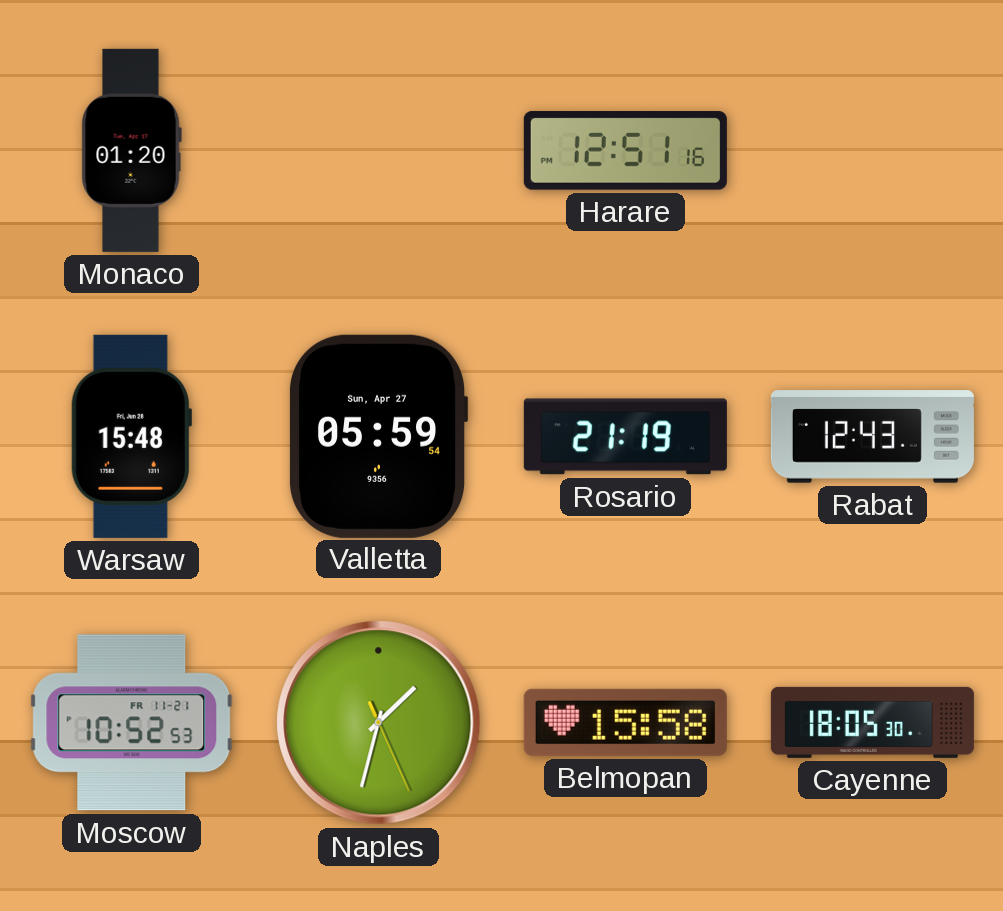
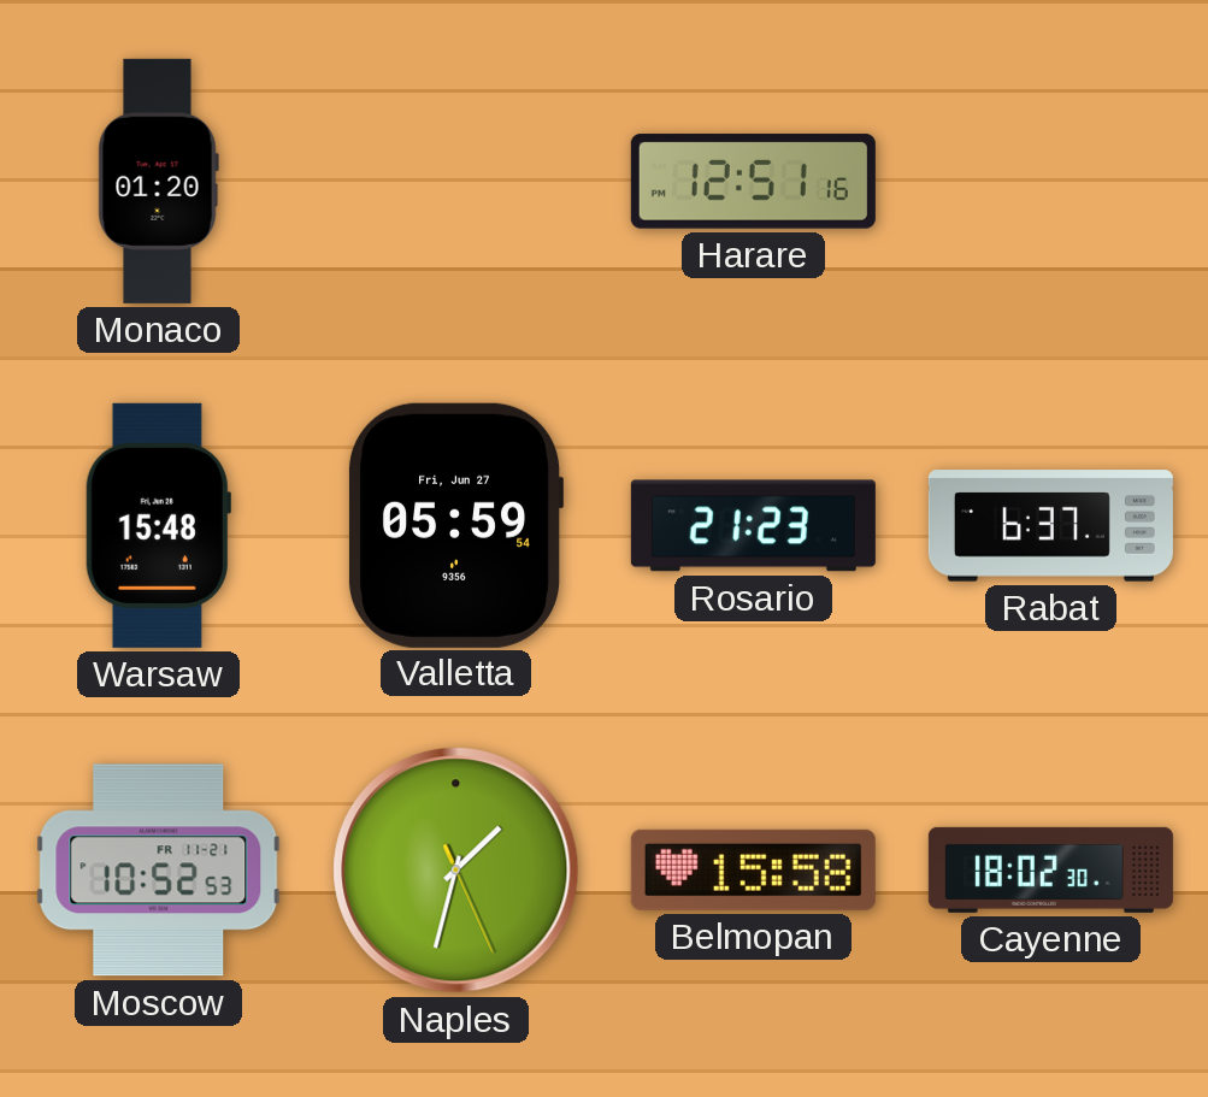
Valletta date: Sun, Apr 27 -> Fri, Jun 27 (455, 525)
Rosario: 21:19 -> 21:23 (753, 526)
Rabat: 12:43 -> 6:37 (1050, 526)
Cayenne: 18:05 -> 18:02 (1050, 869)
